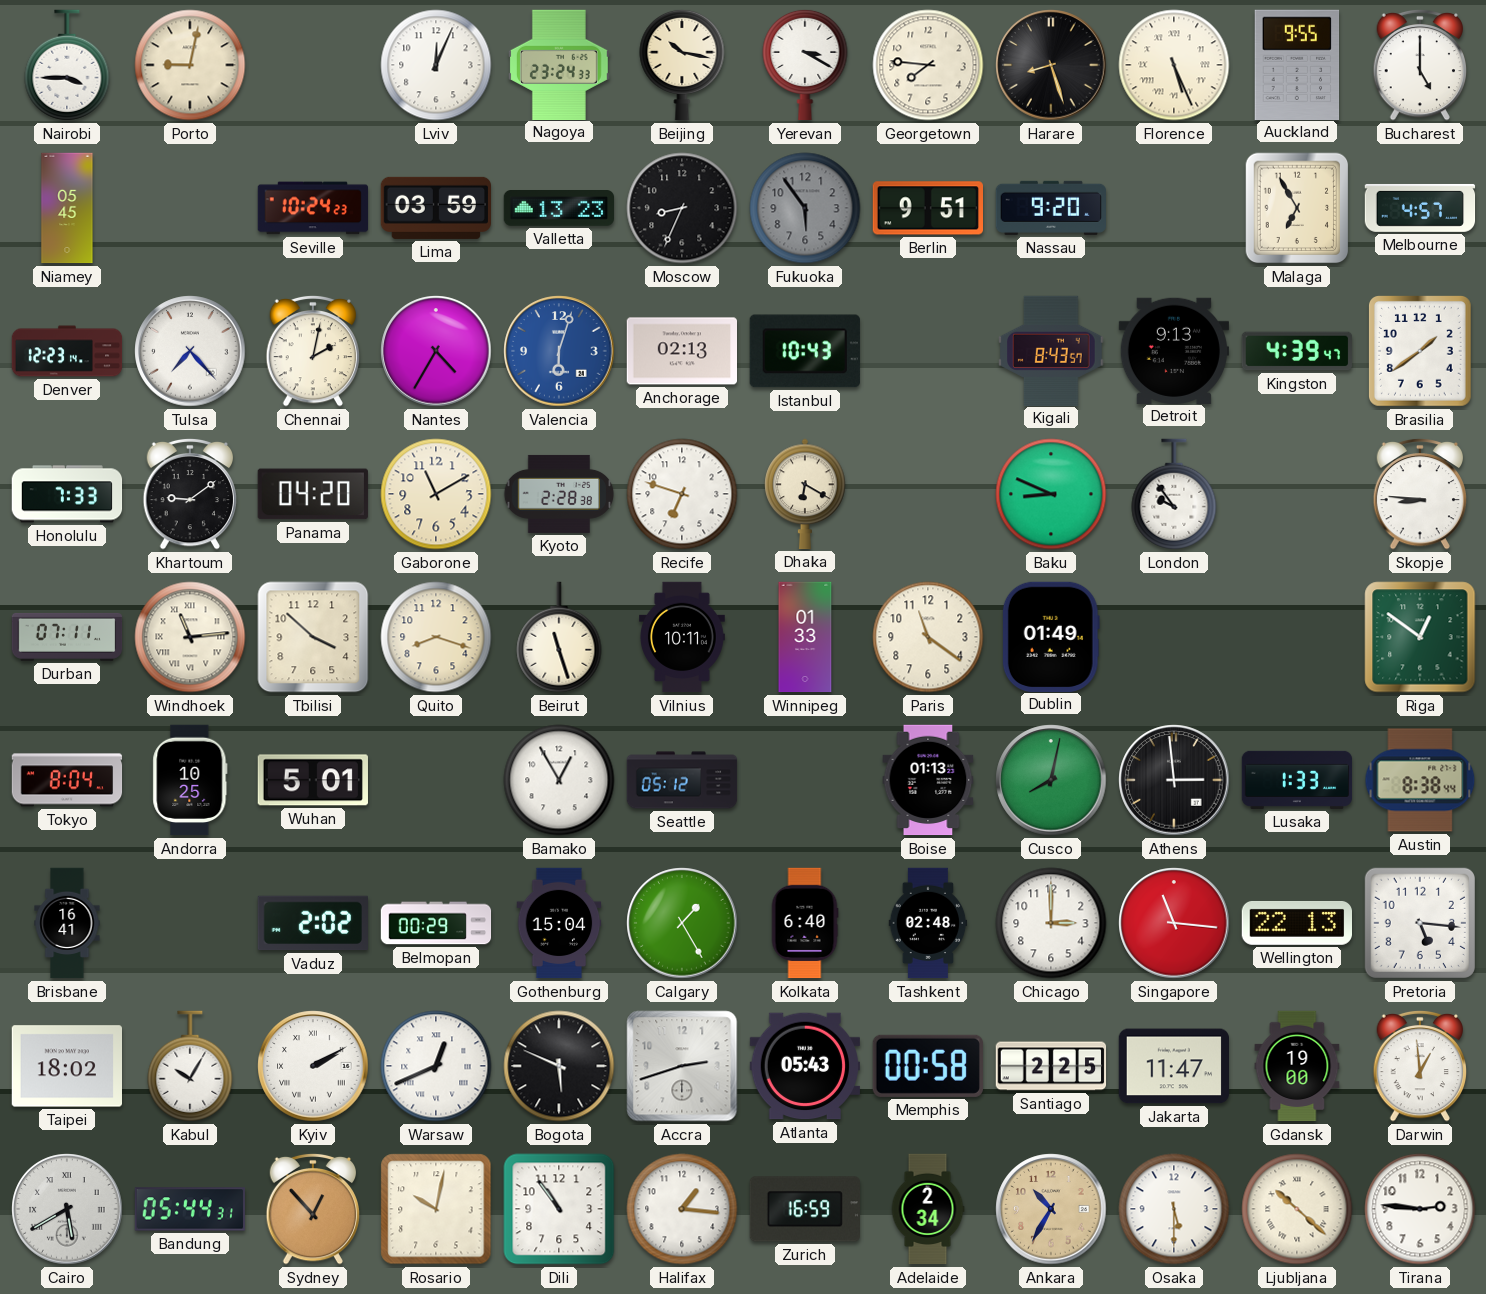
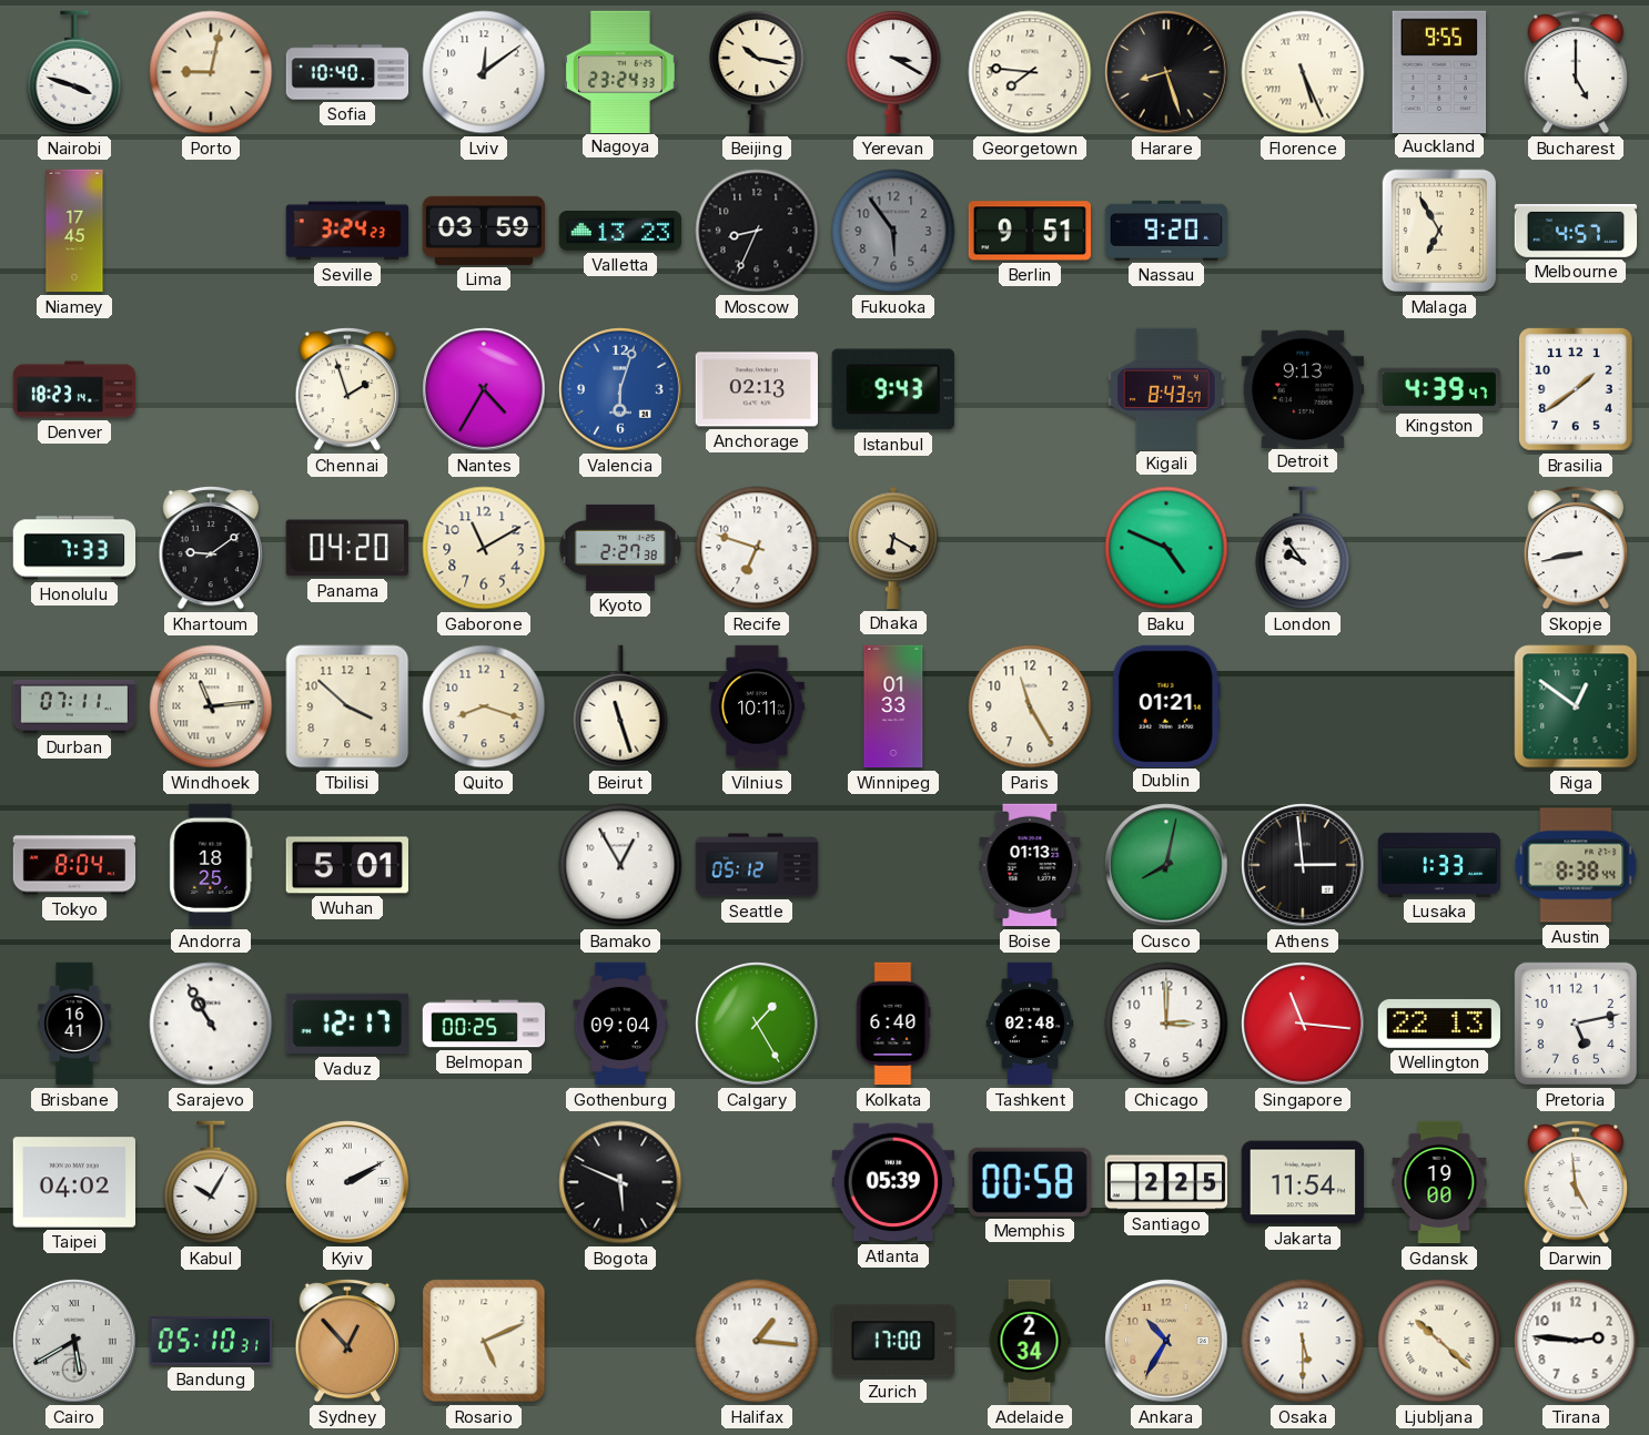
Nairobi: 3:45 -> 3:48 (74, 72)
Sofia: none -> 10:40 (347, 72)
Lviv: 12:04 -> 12:09 (484, 72)
Niamey: 05:45 -> 17:45 (74, 231)
Seville: 10:24 -> 3:24 (347, 231)
Denver: 12:23 -> 18:23 (74, 389)
Tulsa: 7:23 -> none (190, 351)
Chennai: 2:02 -> 1:57 (346, 389)
Istanbul: 10:43 -> 9:43 (893, 389)
Kyoto: 2:28 -> 2:27 (620, 548)
Baku: 8:49 -> 4:49 (1166, 548)
Skopje: 8:46 -> 8:43 (1575, 548)
Paris: 11:21 -> 11:25 (1030, 706)
Dublin: 01:49 -> 01:21 (1166, 705)
Andorra: 10:25 -> 18:25 (211, 865)
Sarajevo: none -> 10:55 (211, 1024)
Vaduz: 2:02 -> 12:17 (346, 1024)
Belmopan: 00:29 -> 00:25 (484, 1024)
Gothenburg: 15:04 -> 09:04 (620, 1024)
Pretoria: 5:16 -> 5:13 (1576, 1024)
Taipei: 18:02 -> 04:02 (73, 1182)
Warsaw: 12:41 -> none (436, 1066)
Accra: 2:42 -> none (682, 1066)
Atlanta: 05:43 -> 05:39 (892, 1182)
Jakarta: 11:47 -> 11:54 (1302, 1182)
Darwin: 12:59 -> 4:59 (1575, 1182)
Bandung: 05:44 -> 05:10 (211, 1341)
Rosario: 10:02 -> 5:11 (484, 1341)
Dili: 10:54 -> none (559, 1209)
Zurich: 16:59 -> 17:00 (892, 1341)
